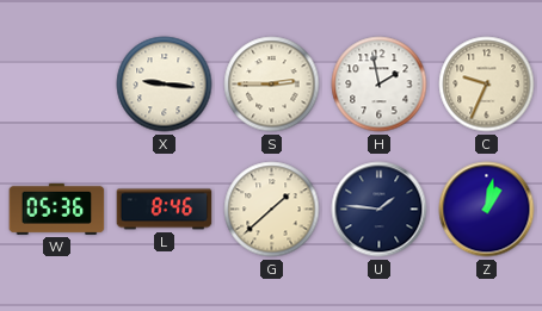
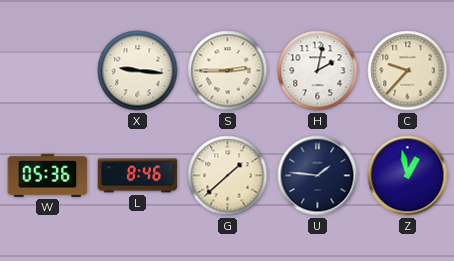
H: 1:58 -> 2:02 (318, 71)
C: 9:34 -> 9:37 (408, 71)
Z: 1:02 -> 12:58 (408, 176)
